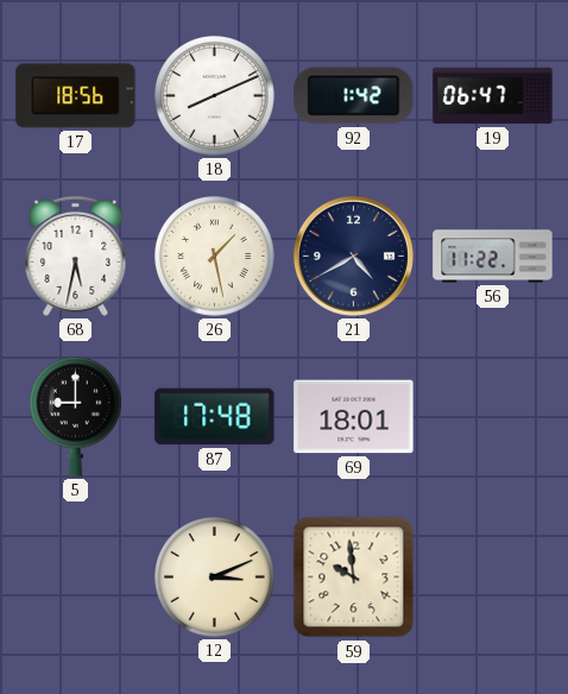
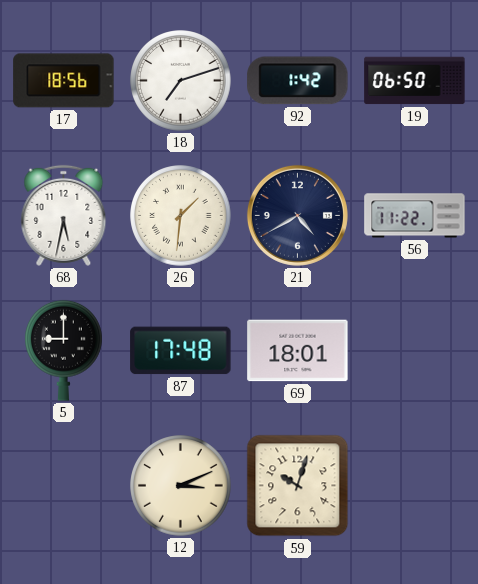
18: 8:11 -> 7:12 (181, 81)
19: 06:47 -> 06:50 (415, 81)
26: 1:28 -> 1:31 (181, 216)
59: 9:59 -> 10:03 (298, 486)
